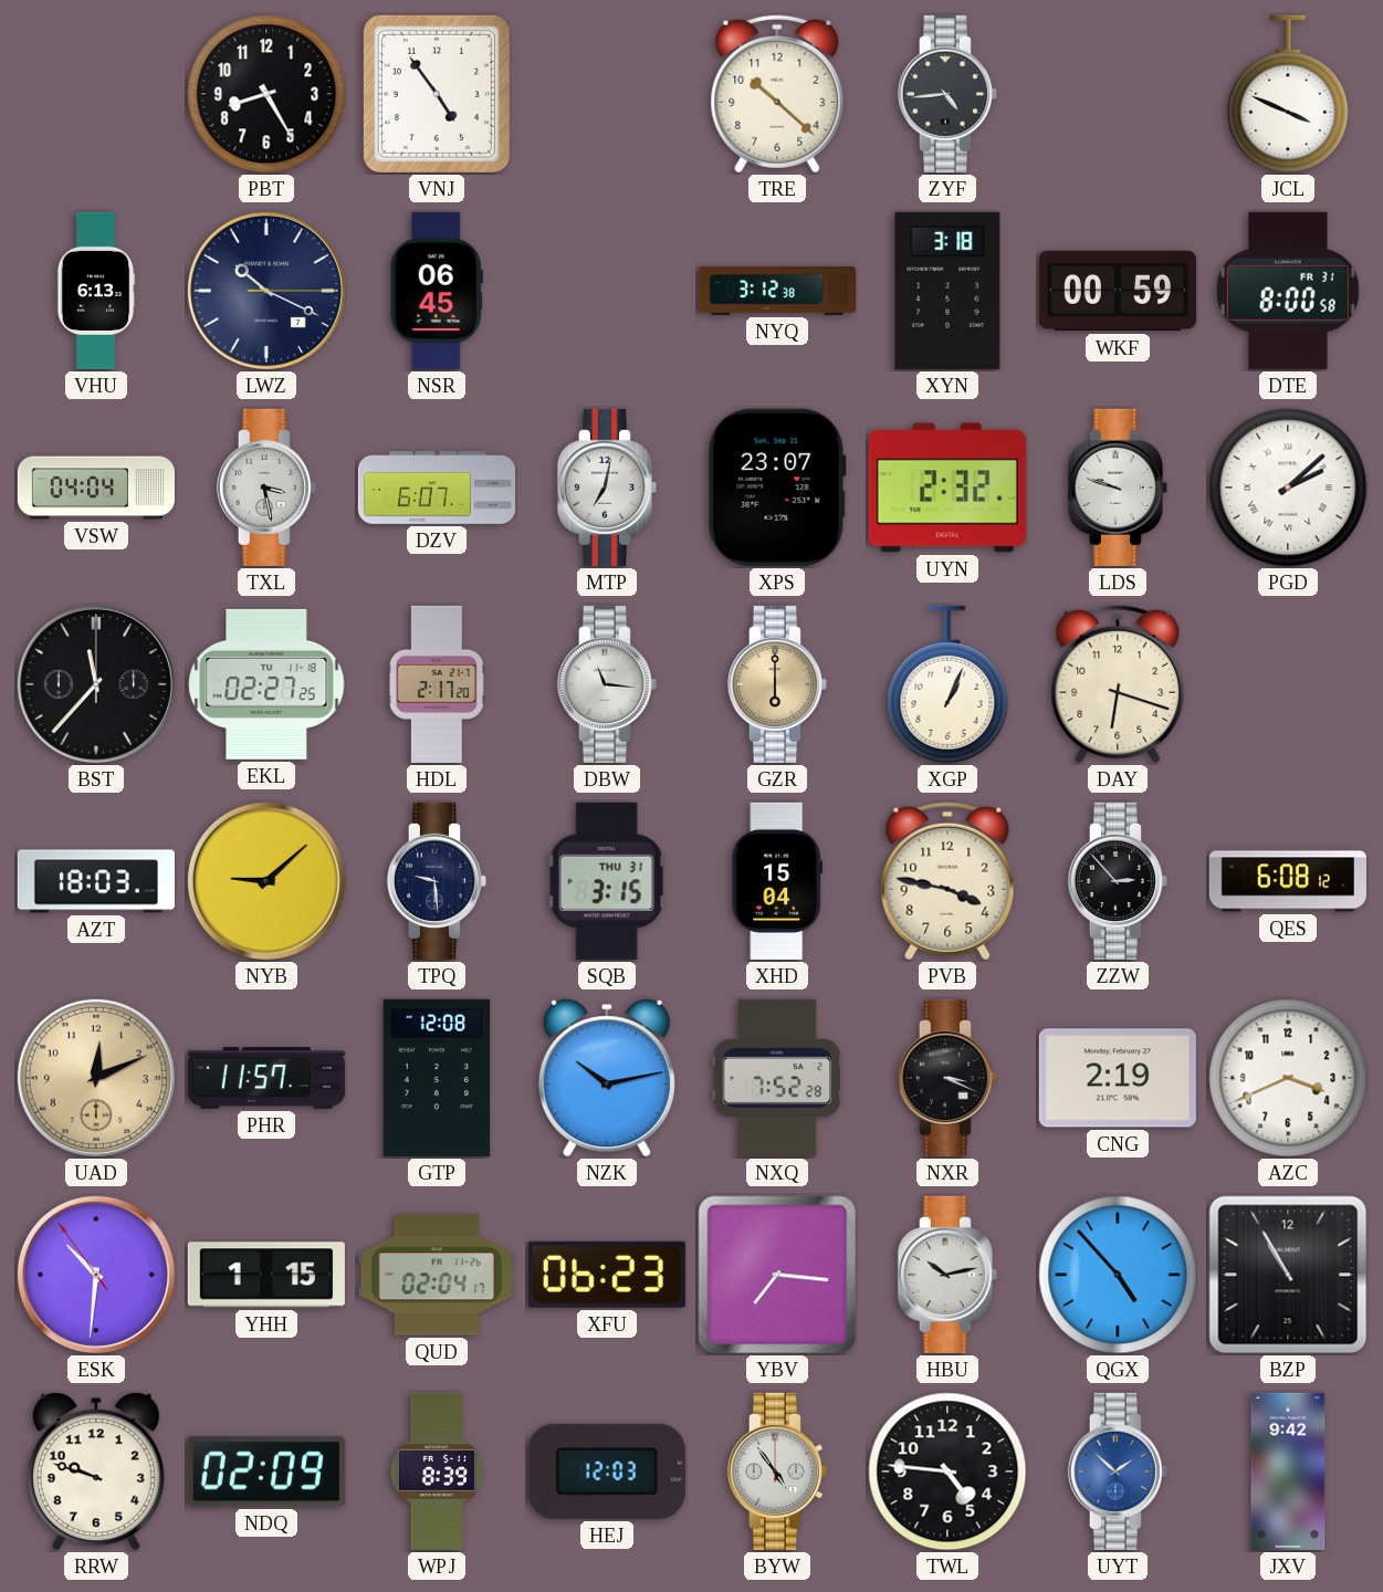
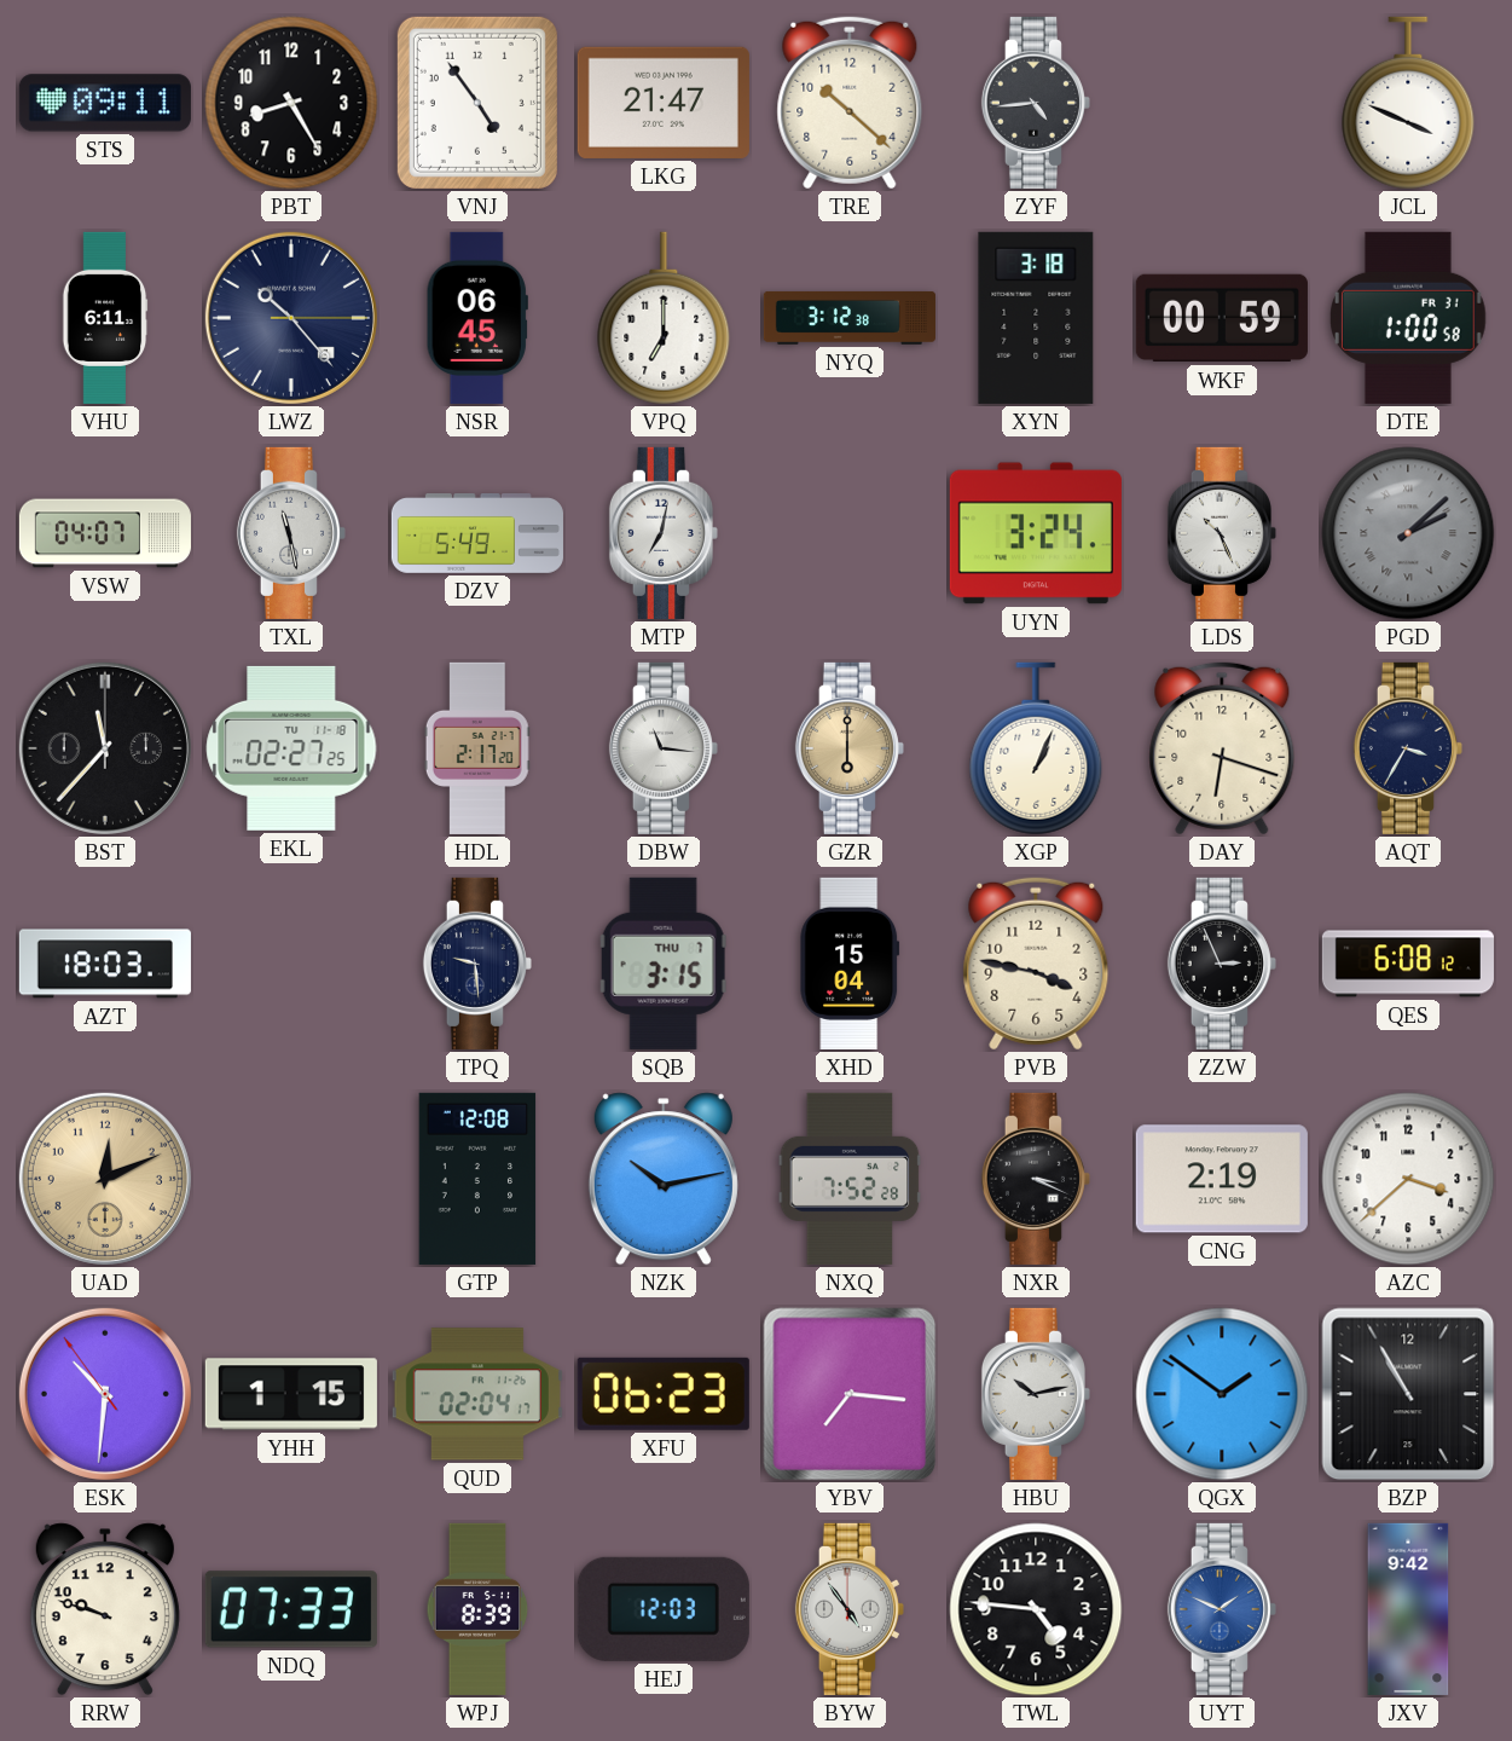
STS: none -> 09:11 (105, 103)
LKG: none -> 21:47 (664, 103)
VHU: 6:13 -> 6:11 (105, 318)
LWZ: 10:19 -> 10:23 (291, 318)
VPQ: none -> 7:00 (664, 318)
DTE: 8:00 -> 1:00 (1408, 318)
VSW: 04:04 -> 04:07 (105, 533)
TXL: 3:28 -> 11:28 (291, 533)
DZV: 6:07 -> 5:49 (477, 533)
XPS: 23:07 -> none (777, 488)
UYN: 2:32 -> 3:24 (1036, 533)
LDS: 9:48 -> 10:26 (1222, 533)
PGD dial: white -> grey (1408, 533)
AQT: none -> 3:35 (1408, 748)
NYB: 9:08 -> none (266, 881)
SQB date: THU 31 -> THU 7 (664, 964)
ZZW: 2:53 -> 2:56 (1222, 964)
PHR: 11:57 -> none (266, 1078)
AZC: 3:41 -> 3:38 (1408, 1179)
QGX: 4:53 -> 1:51 (1222, 1394)
NDQ: 02:09 -> 07:33 (291, 1609)
UYT: 1:52 -> 1:49 (1222, 1609)
